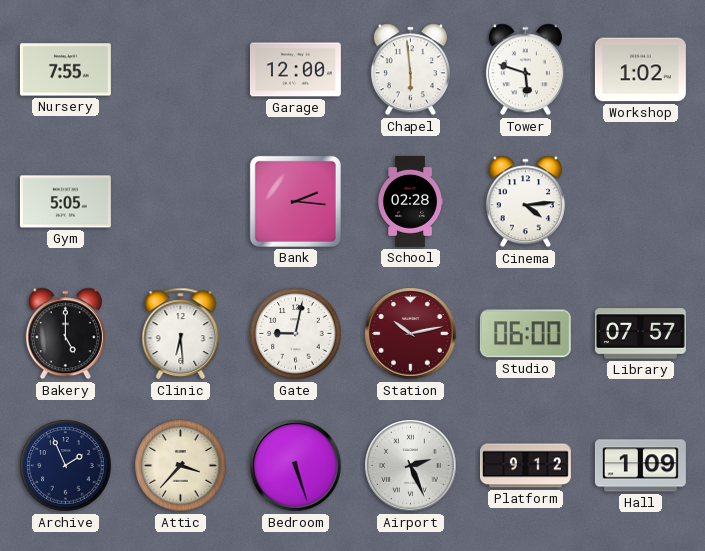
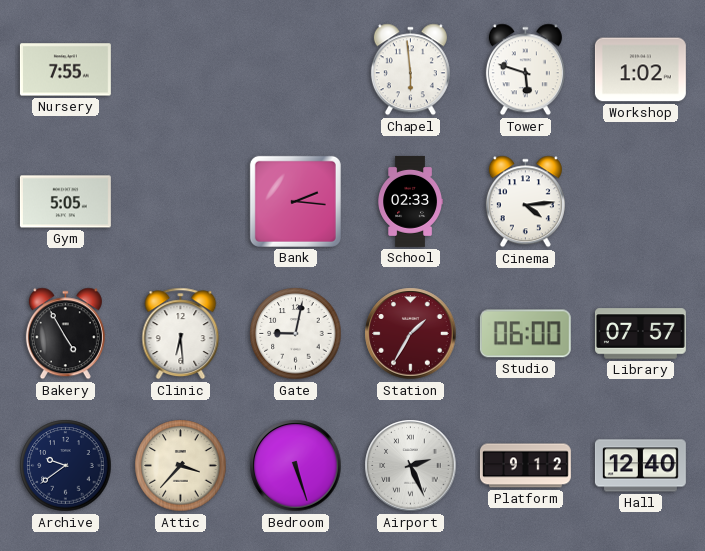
Garage: 12:00 -> none (295, 70)
School: 02:28 -> 02:33 (410, 201)
Bakery: 5:00 -> 4:55 (65, 334)
Station: 10:13 -> 1:35 (411, 334)
Archive: 1:56 -> 9:39 (66, 466)
Hall: 1:09 -> 12:40 (640, 466)
